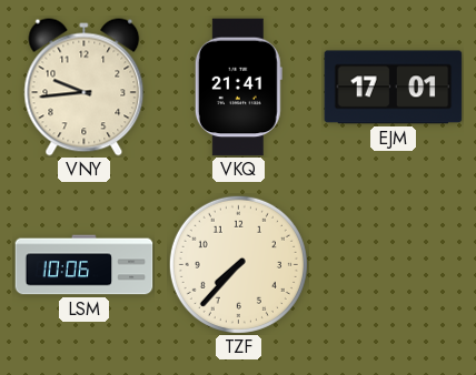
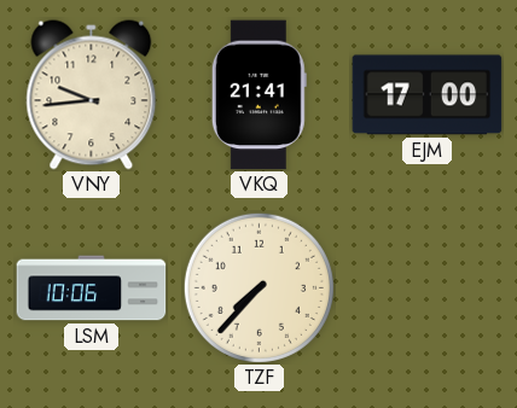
EJM: 17:01 -> 17:00 (428, 95)
